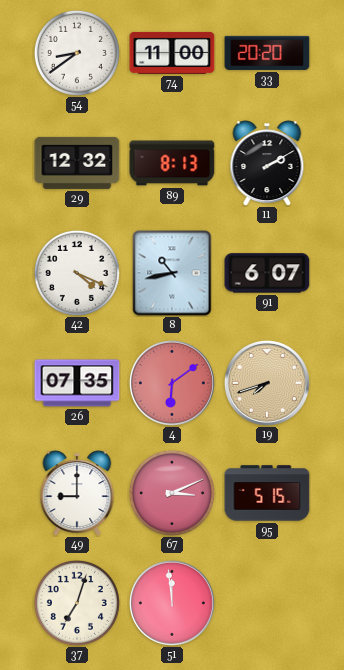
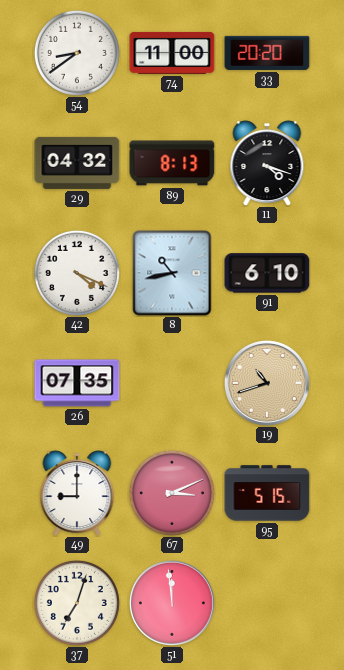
29: 12:32 -> 04:32 (77, 163)
11: 2:10 -> 4:18 (267, 163)
91: 6:07 -> 6:10 (267, 273)
4: 6:09 -> none (172, 383)
19: 7:42 -> 10:42 (267, 383)
